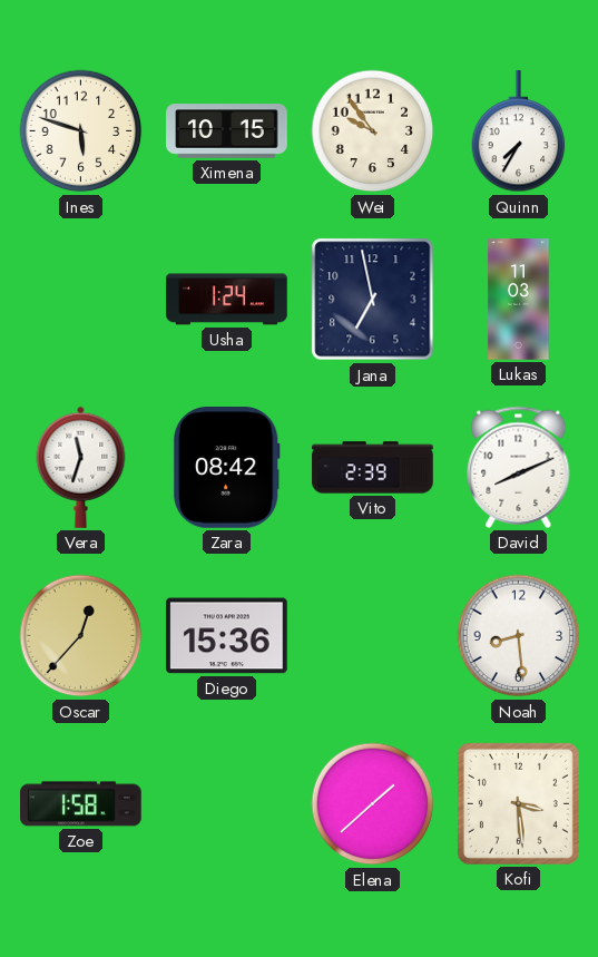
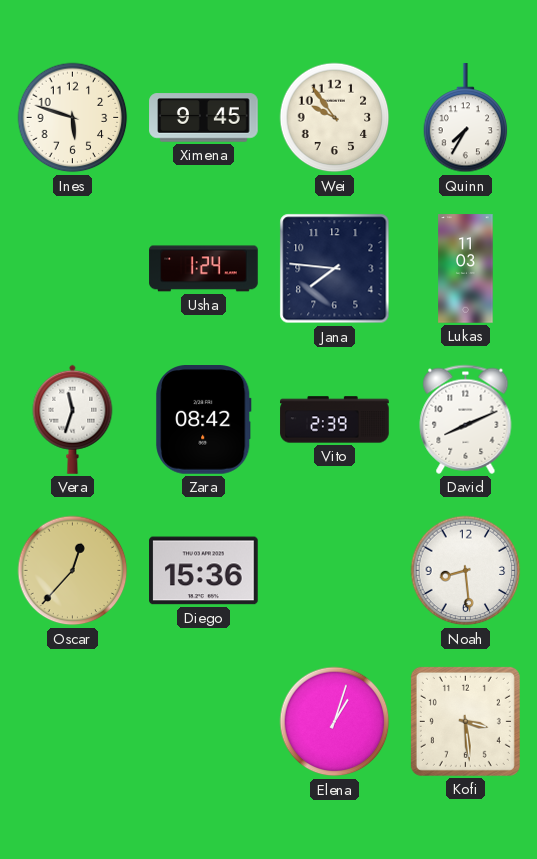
Ximena: 10:15 -> 9:45 (204, 118)
Jana: 6:58 -> 7:46 (335, 269)
Zoe: 1:58 -> none (81, 804)
Elena: 1:38 -> 1:03 (335, 722)
